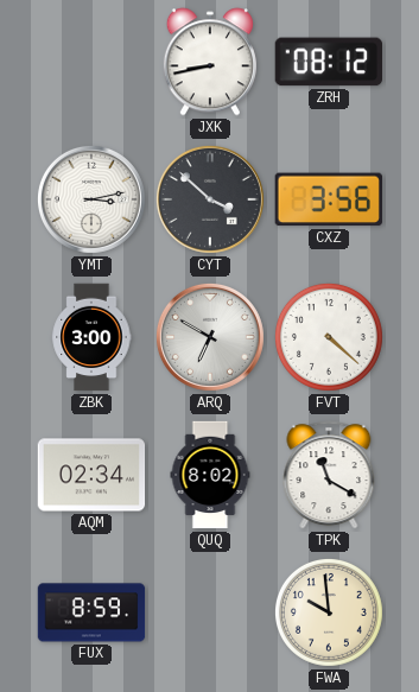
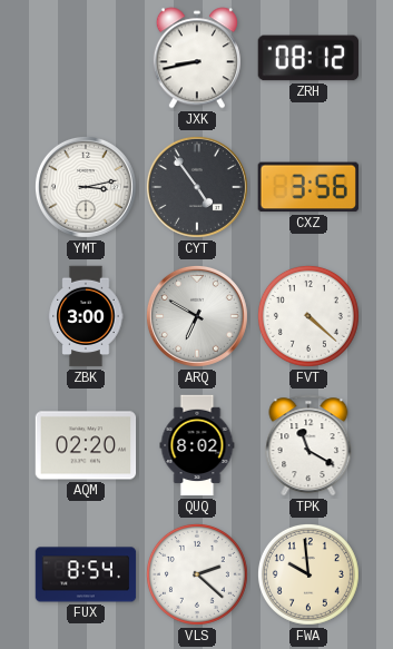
CYT: 3:52 -> 4:54 (197, 187)
AQM: 02:34 -> 02:20 (86, 445)
FUX: 8:59 -> 8:54 (86, 574)
VLS: none -> 2:22 (197, 574)
